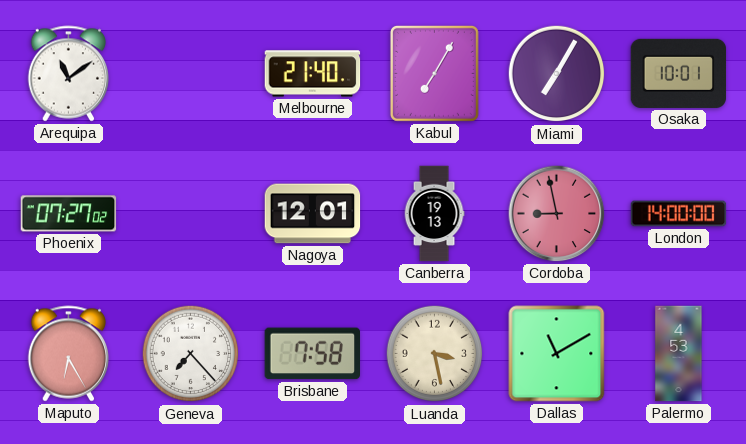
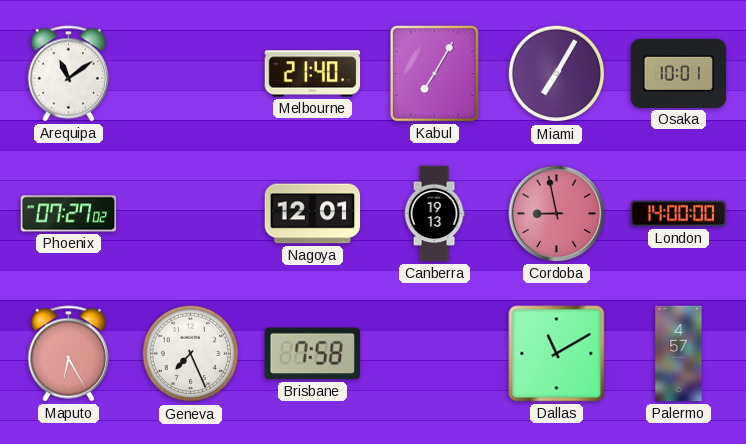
Geneva: 7:23 -> 7:26 (191, 354)
Luanda: 3:28 -> none (435, 354)
Palermo: 4:53 -> 4:57 (679, 354)
